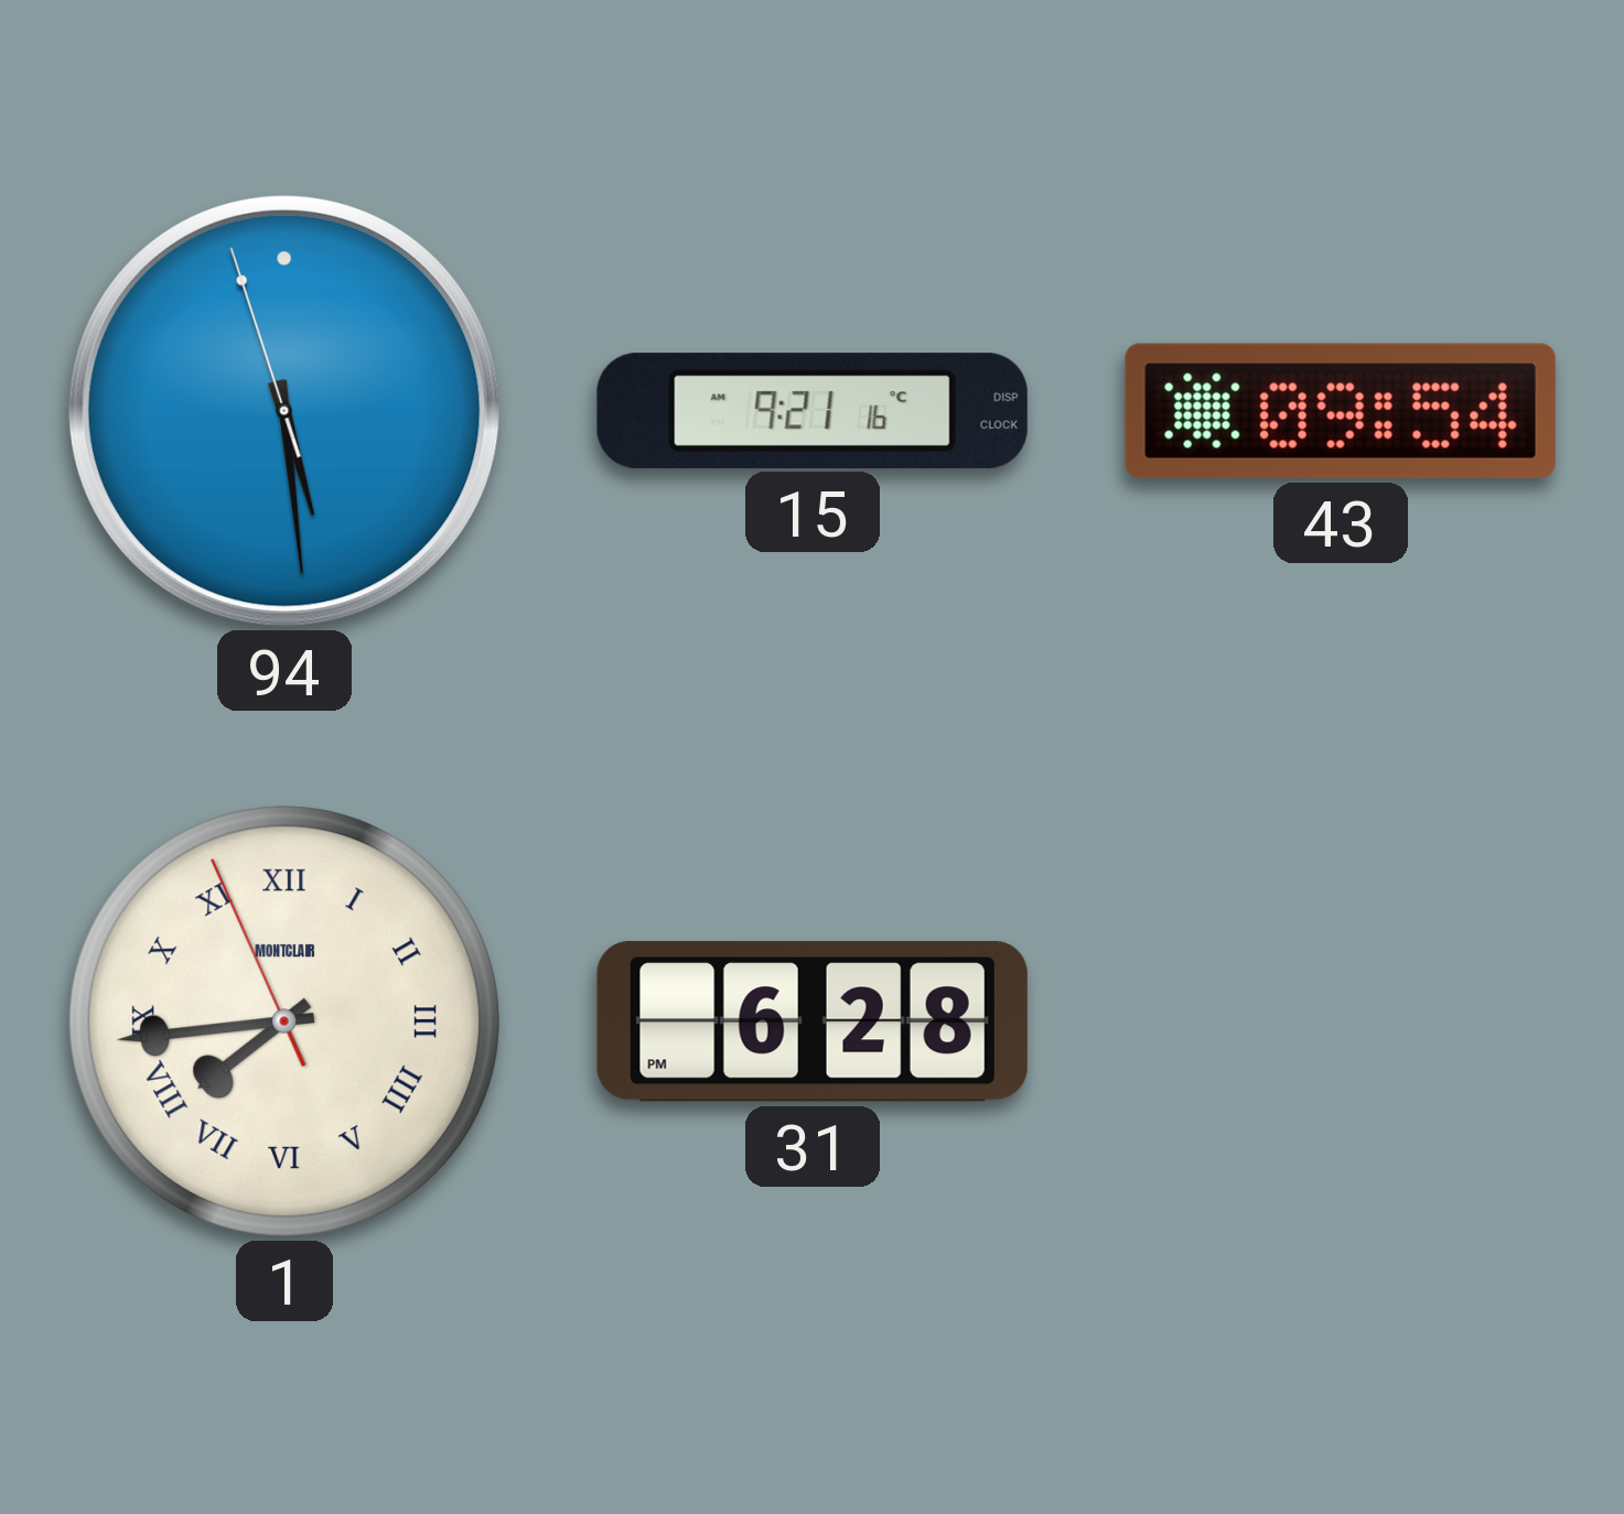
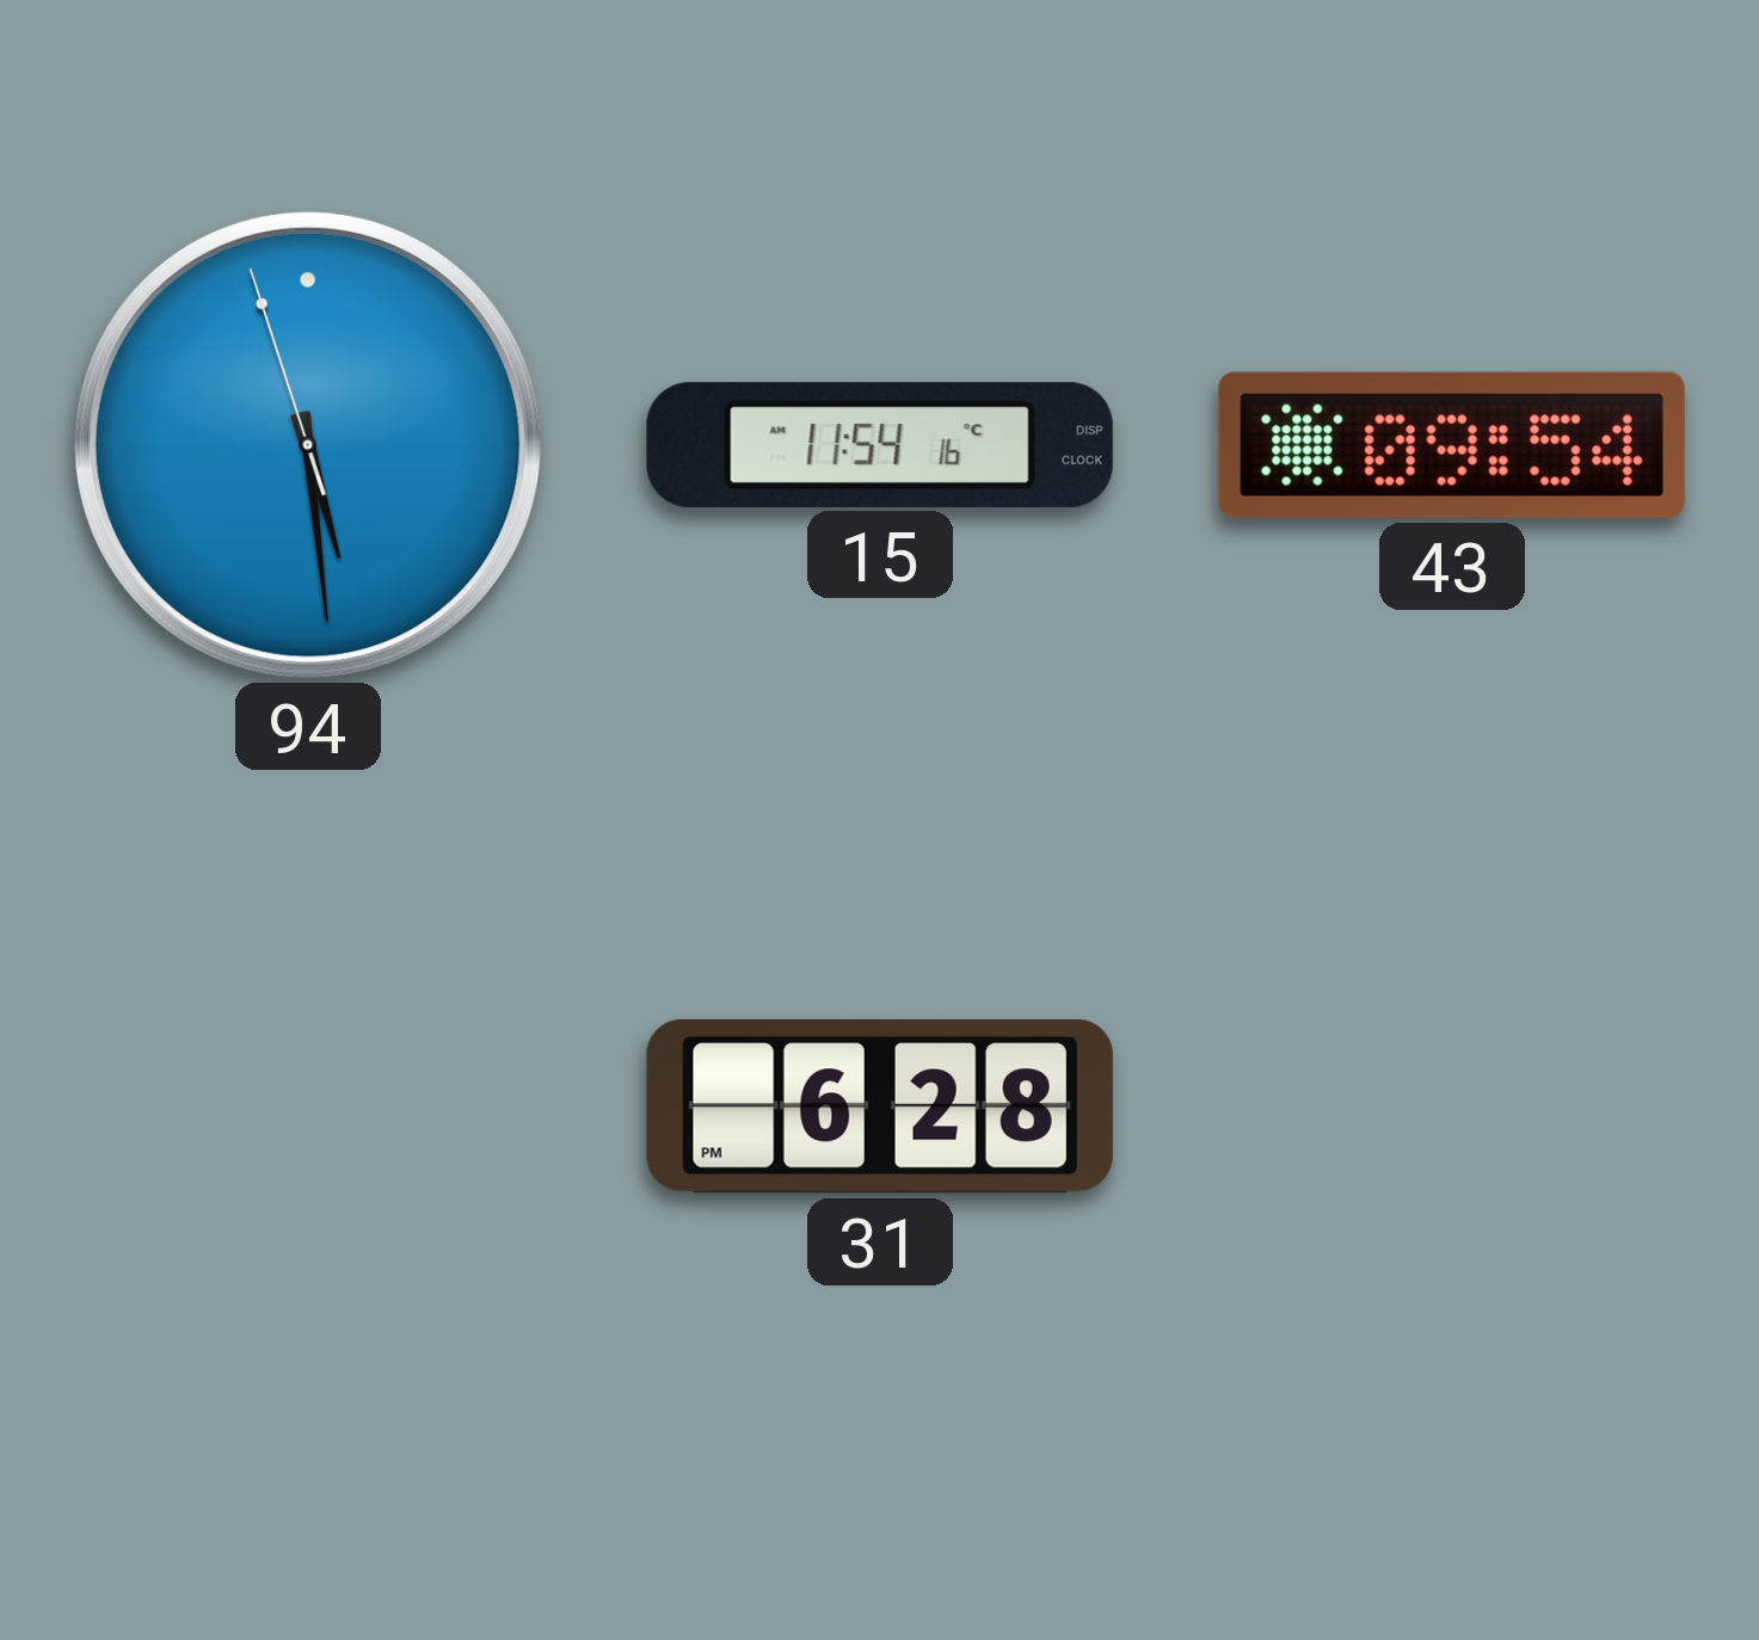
15: 9:21 -> 11:54 (880, 445)
1: 7:43 -> none (284, 1021)
